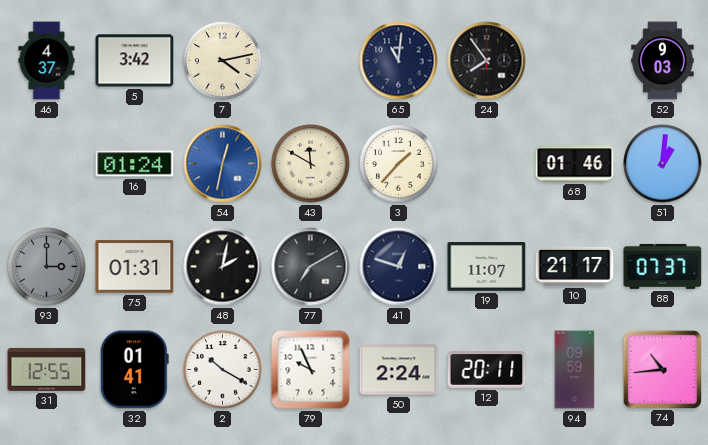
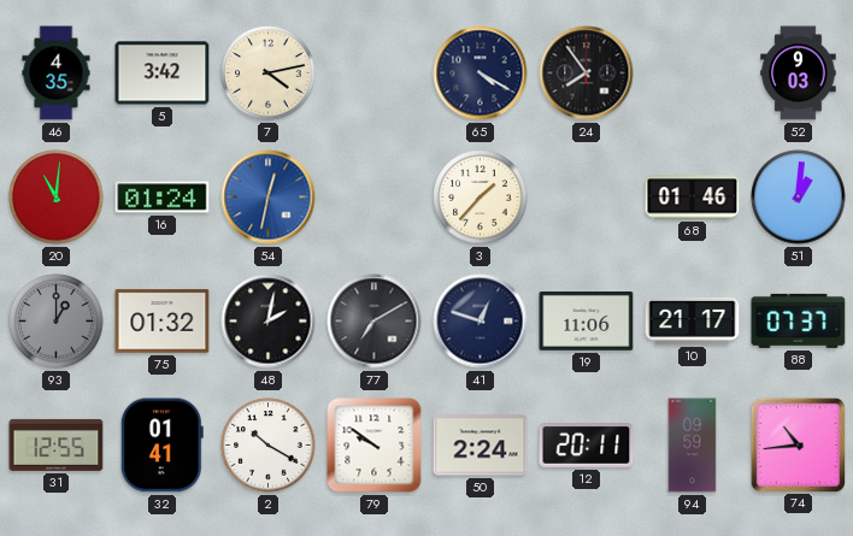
46: 4:37 -> 4:35 (57, 73)
65: 11:01 -> 4:20 (481, 73)
20: none -> 11:01 (57, 198)
43: 11:50 -> none (311, 164)
93: 3:00 -> 1:00 (57, 322)
75: 01:31 -> 01:32 (163, 322)
19: 11:07 -> 11:06 (587, 322)
79: 9:56 -> 9:51 (375, 446)
